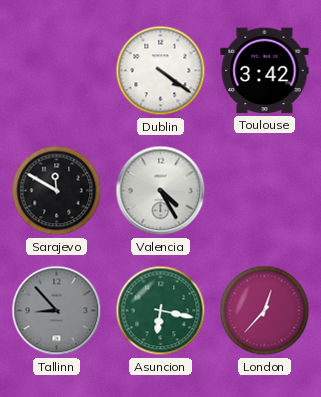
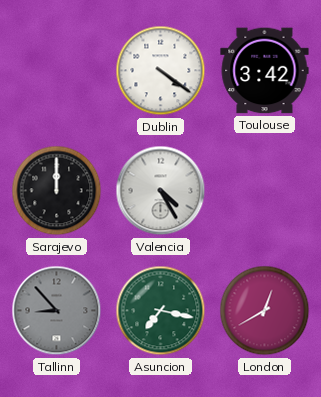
Sarajevo: 11:50 -> 12:00 (57, 191)
Asuncion: 6:17 -> 7:17 (161, 311)
London: 12:37 -> 12:40 (265, 311)
